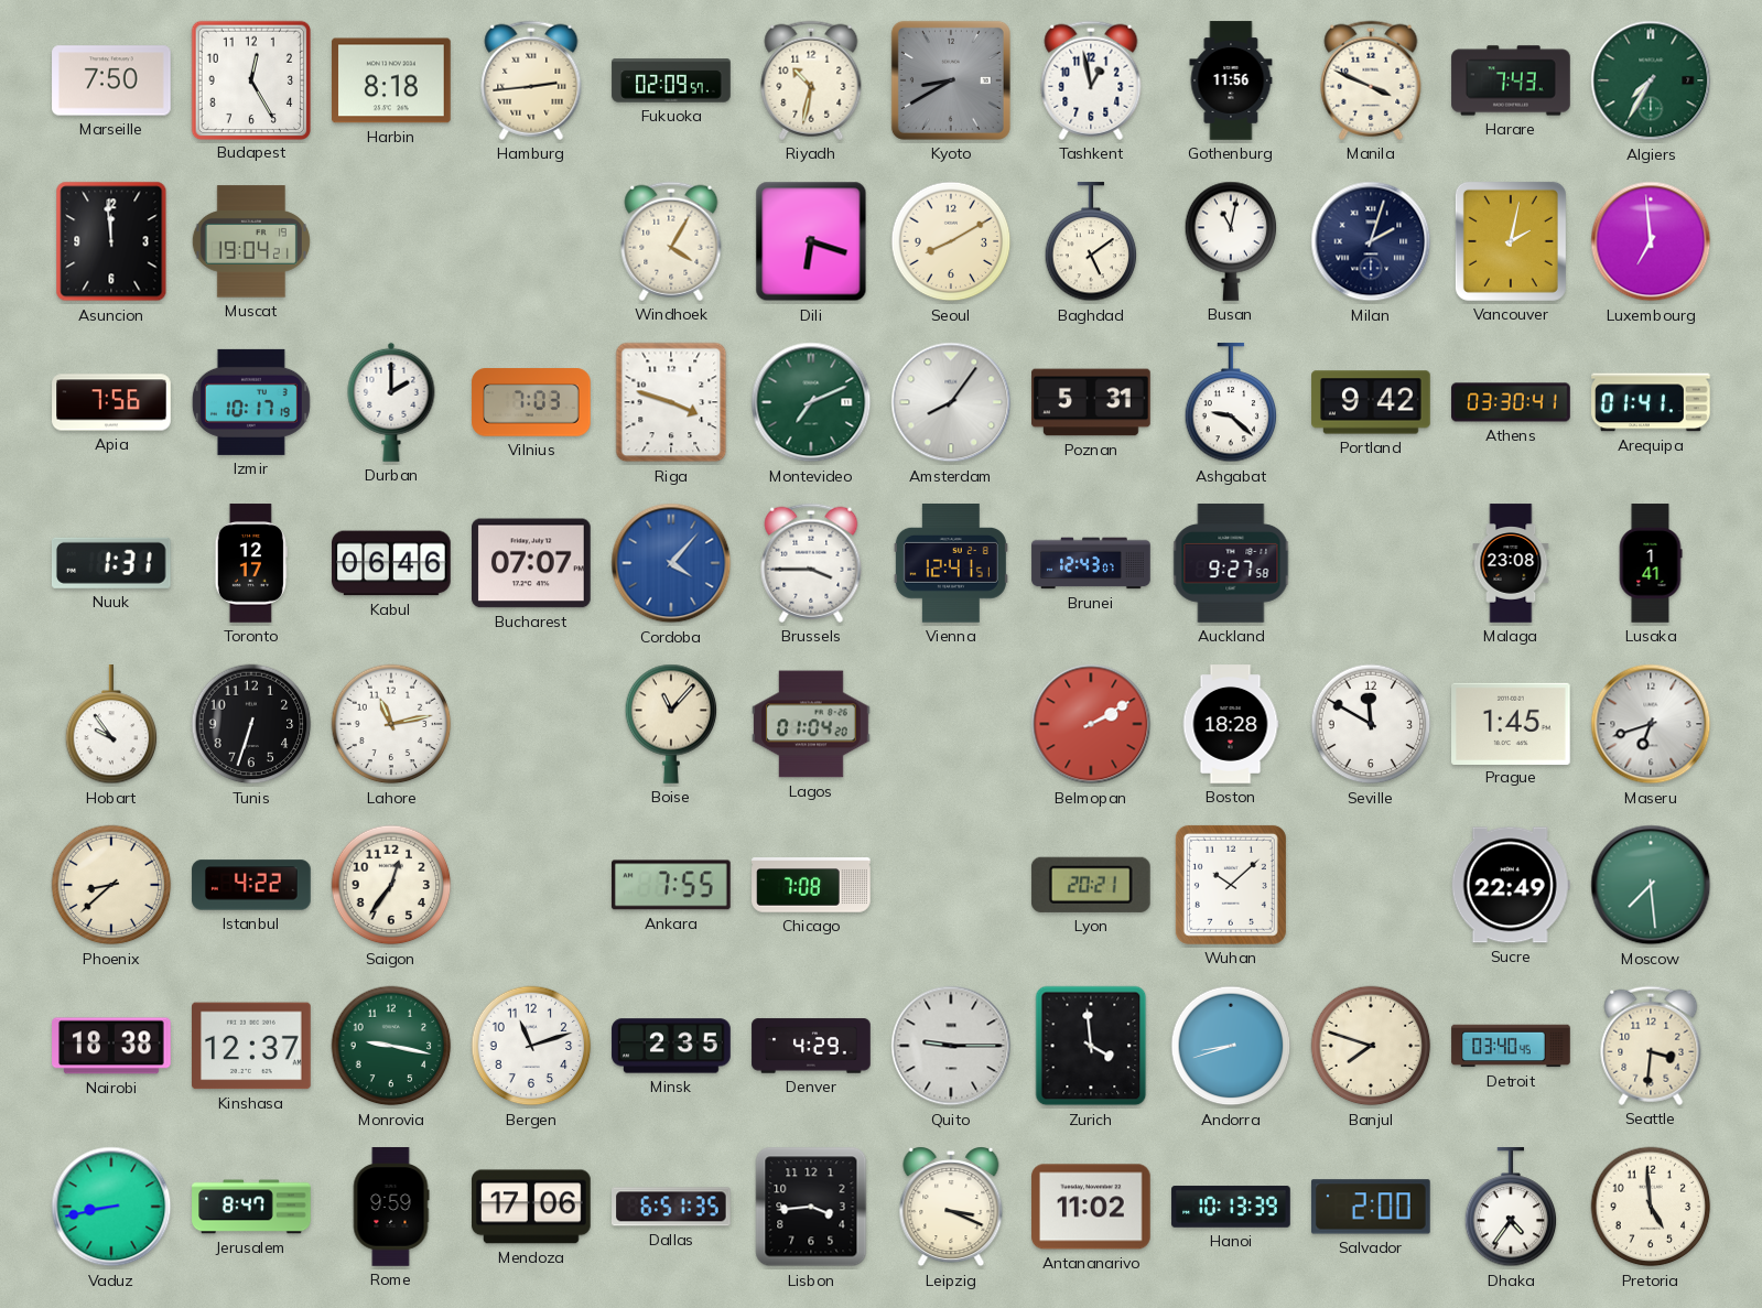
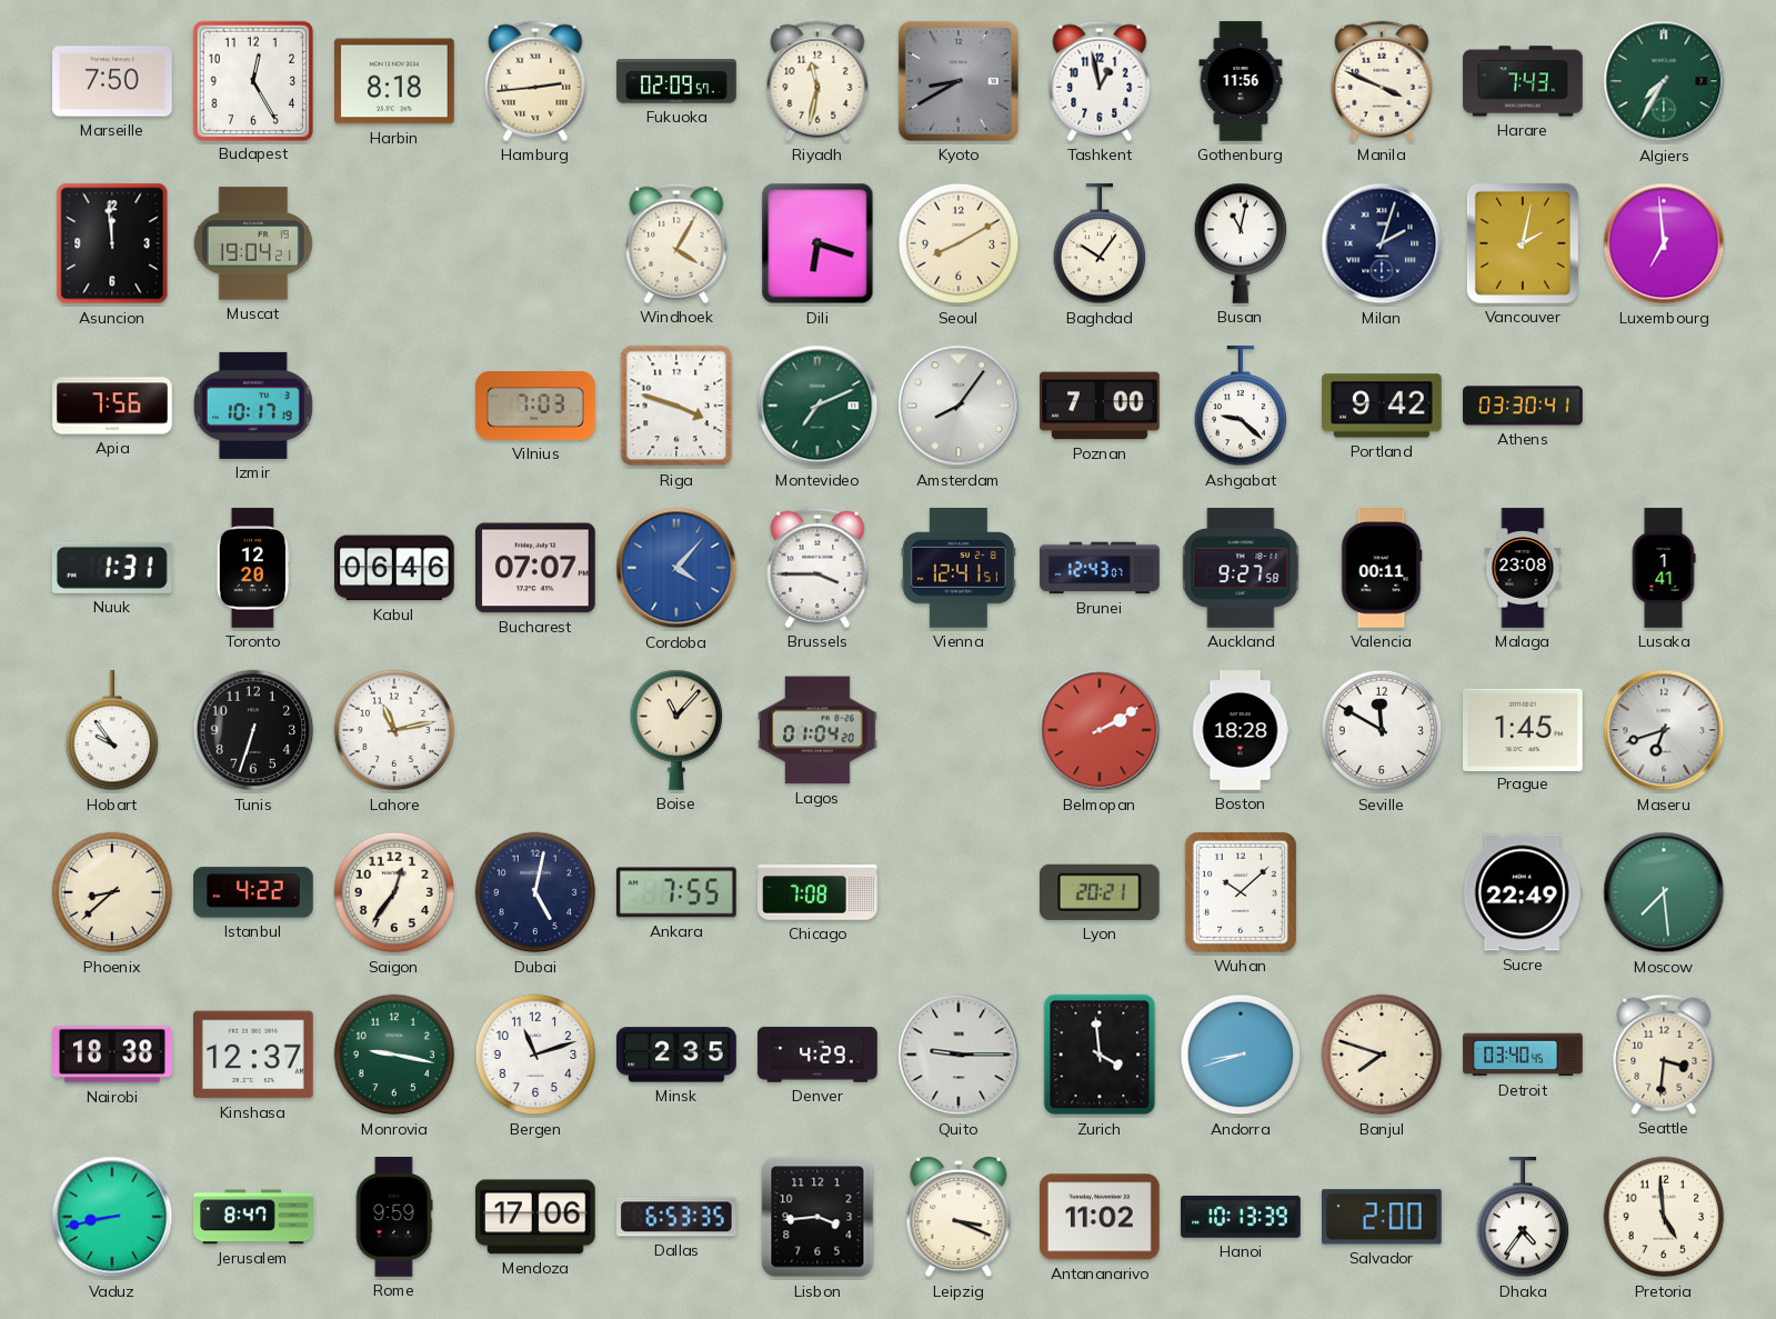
Riyadh: 10:32 -> 11:32 (817, 81)
Baghdad: 5:09 -> 10:06 (1100, 244)
Durban: 2:00 -> none (391, 402)
Poznan: 5:31 -> 7:00 (1100, 406)
Arequipa: 01:41 -> none (1651, 402)
Toronto: 12:17 -> 12:20 (253, 568)
Valencia: none -> 00:11 (1382, 568)
Dubai: none -> 5:02 (535, 892)
Dallas: 6:51 -> 6:53 (678, 1217)
